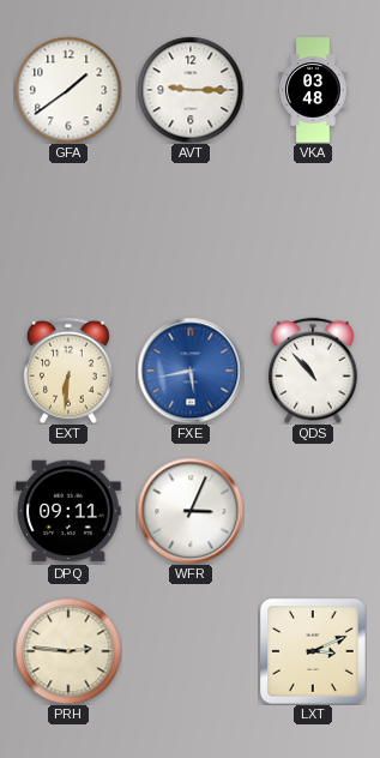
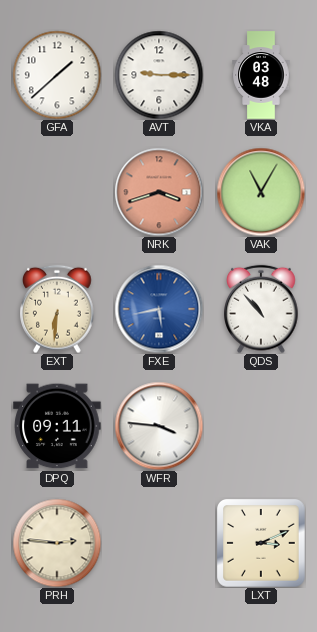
GFA: 1:39 -> 1:38 (57, 75)
NRK: none -> 3:42 (159, 192)
VAK: none -> 11:05 (261, 192)
WFR: 3:04 -> 3:46 (159, 426)
